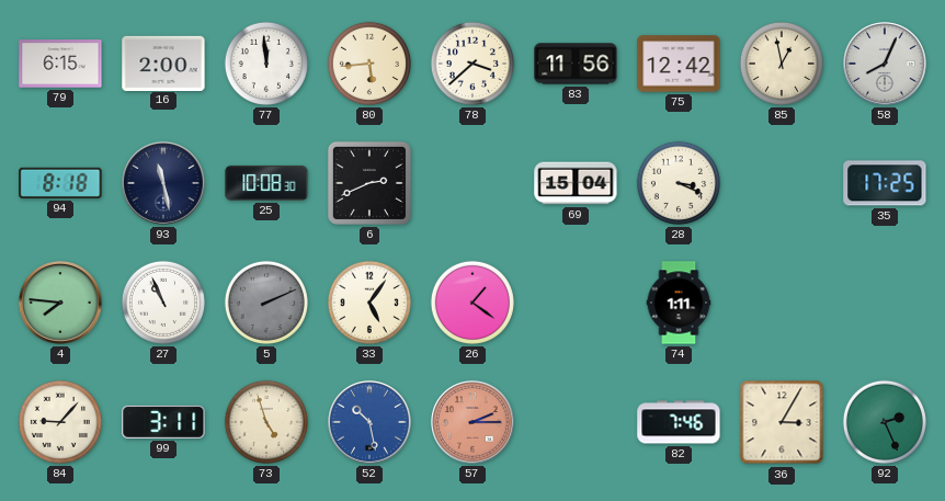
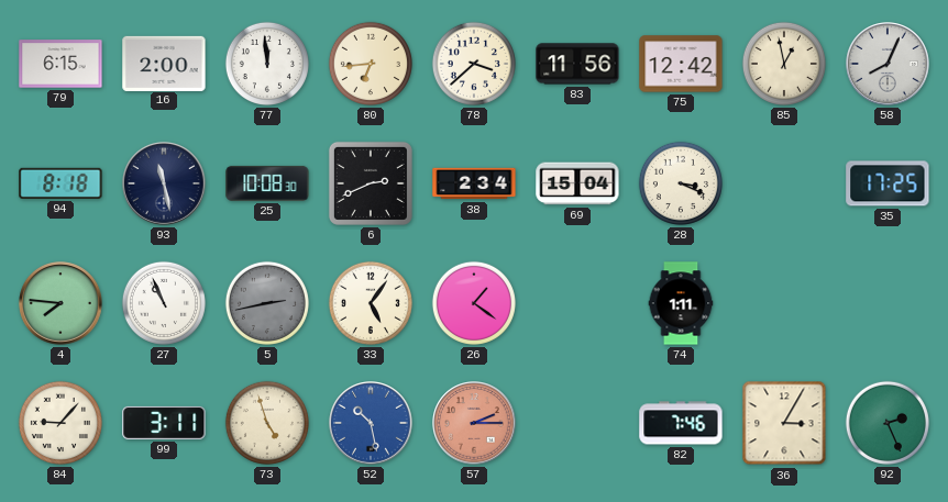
80: 5:44 -> 6:44 (371, 64)
38: none -> 2:34 (474, 183)
5: 2:11 -> 2:43 (267, 303)
